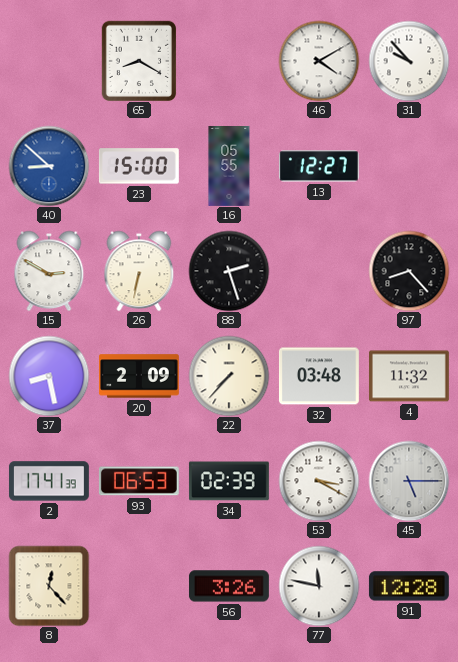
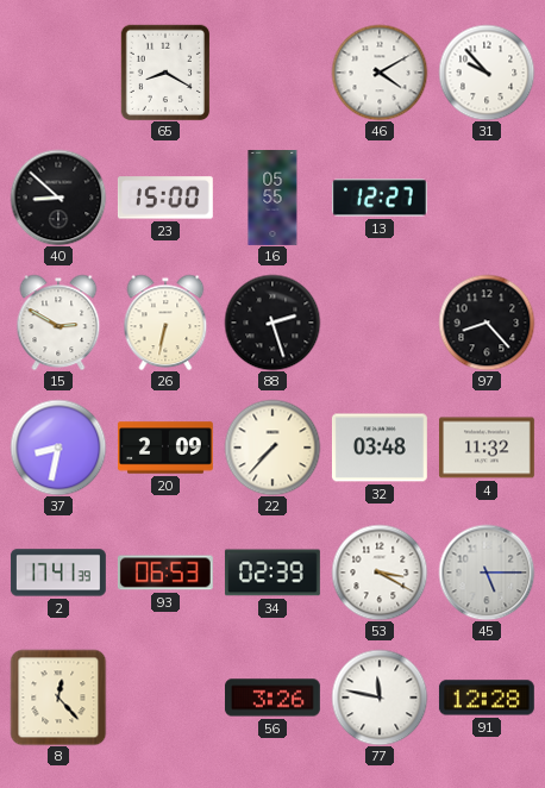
40 dial: blue -> black (58, 198)
37: 8:28 -> 8:32 (58, 448)
